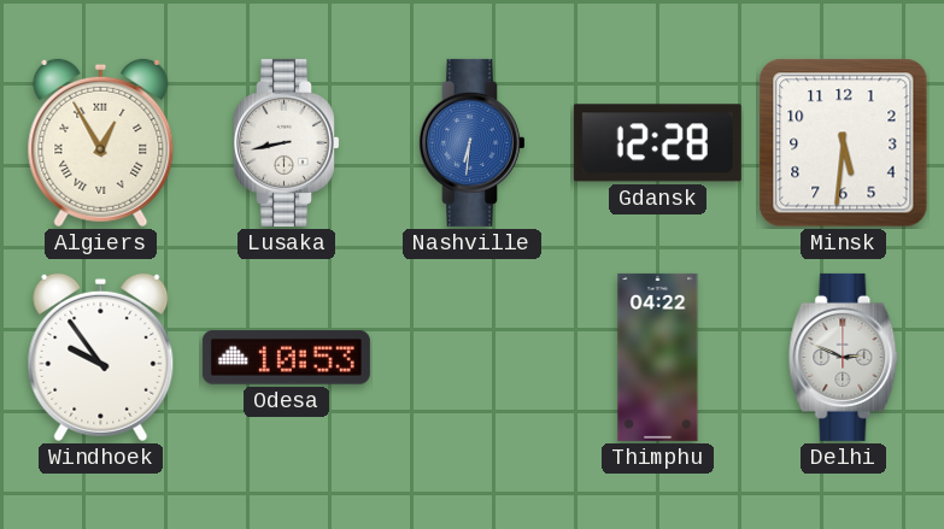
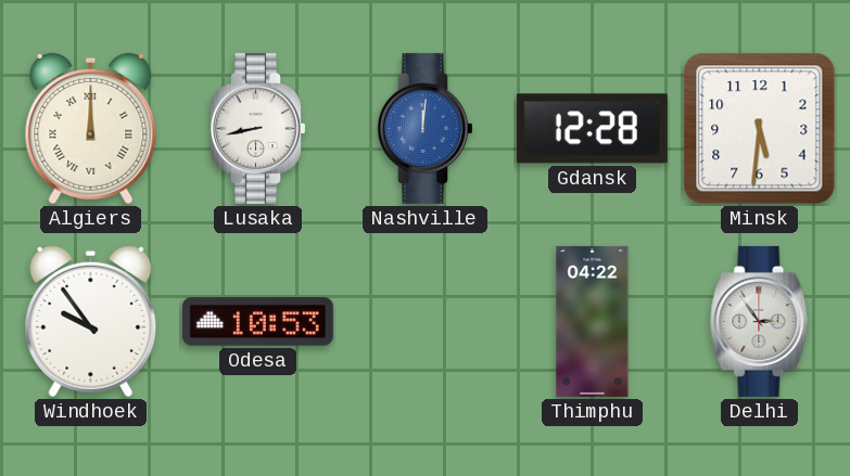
Algiers: 12:55 -> 12:00 (91, 129)
Nashville: 6:31 -> 12:01 (424, 128)
Delhi: 2:49 -> 2:54 (760, 321)
